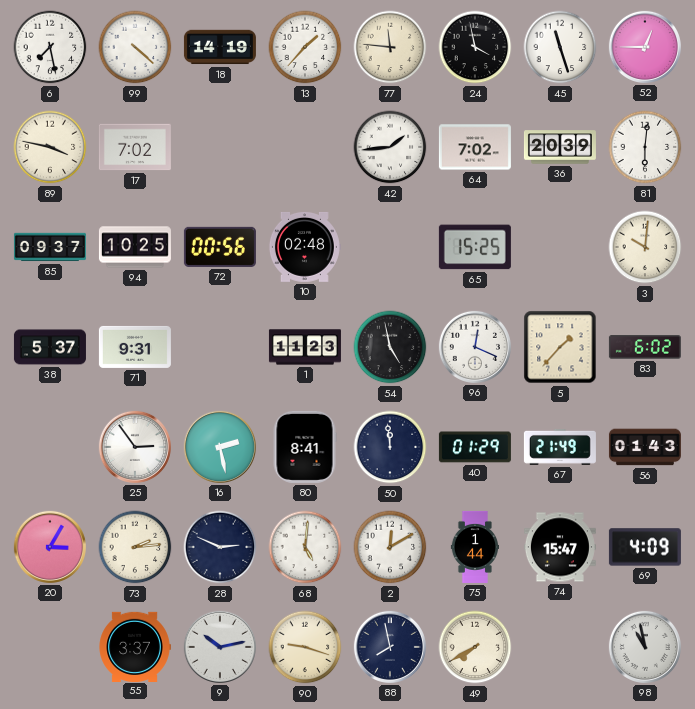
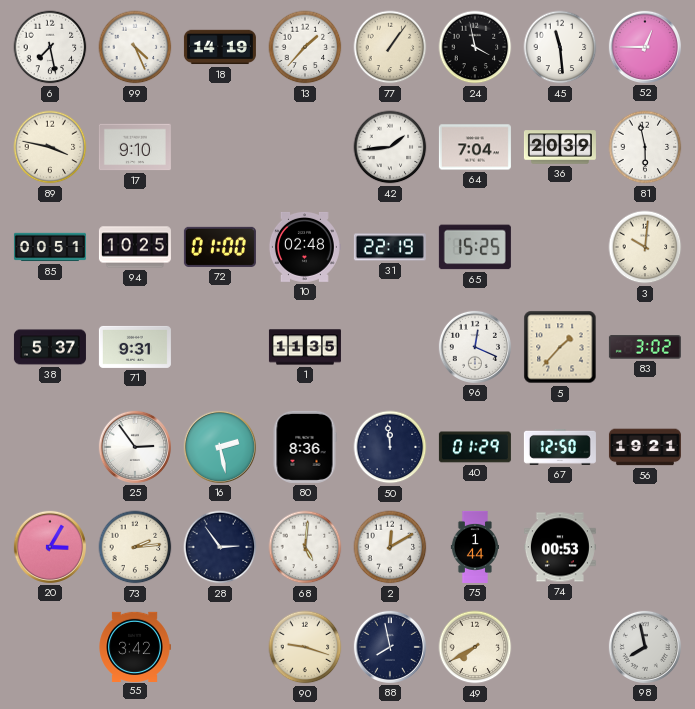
99: 4:22 -> 4:26 (135, 47)
77: 11:46 -> 1:06 (390, 47)
45: 11:27 -> 11:29 (560, 47)
17: 7:02 -> 9:10 (135, 147)
64: 7:02 -> 7:04 (475, 147)
81: 6:01 -> 5:58 (645, 147)
85: 09:37 -> 00:51 (50, 247)
72: 00:56 -> 01:00 (220, 247)
31: none -> 22:19 (390, 247)
1: 11:23 -> 11:35 (305, 347)
54: 4:58 -> none (390, 347)
83: 6:02 -> 3:02 (645, 347)
80: 8:41 -> 8:36 (305, 447)
67: 21:49 -> 12:50 (560, 447)
56: 01:43 -> 19:21 (645, 447)
28: 2:49 -> 2:54 (220, 547)
74: 15:47 -> 00:53 (560, 547)
69: 4:09 -> none (645, 547)
55: 3:37 -> 3:42 (135, 646)
9: 10:13 -> none (220, 647)
98: 10:58 -> 7:58 (645, 647)
